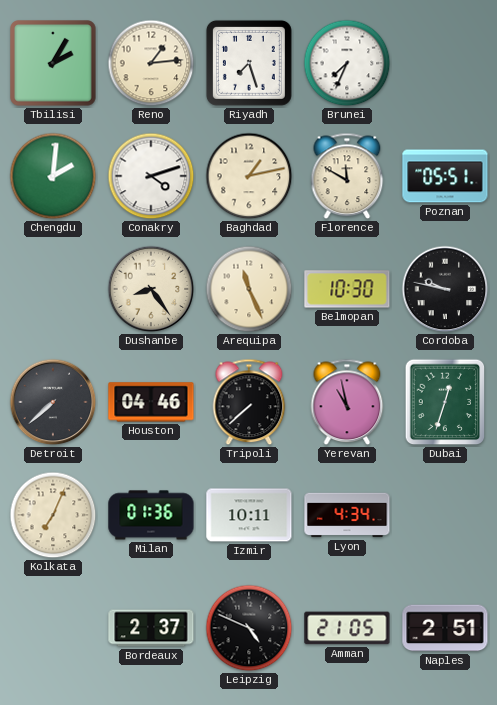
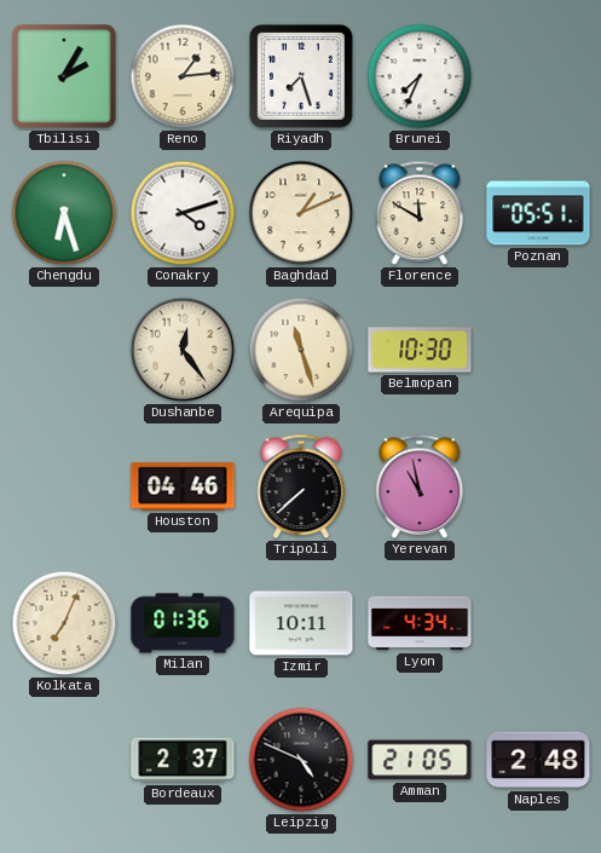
Chengdu: 2:01 -> 6:27 (64, 213)
Baghdad: 1:13 -> 1:11 (301, 213)
Dushanbe: 8:24 -> 12:24 (183, 350)
Arequipa: 11:26 -> 11:27 (301, 350)
Cordoba: 9:47 -> none (445, 289)
Detroit: 7:38 -> none (53, 402)
Dubai: 12:33 -> none (445, 402)
Naples: 2:51 -> 2:48 (538, 760)
